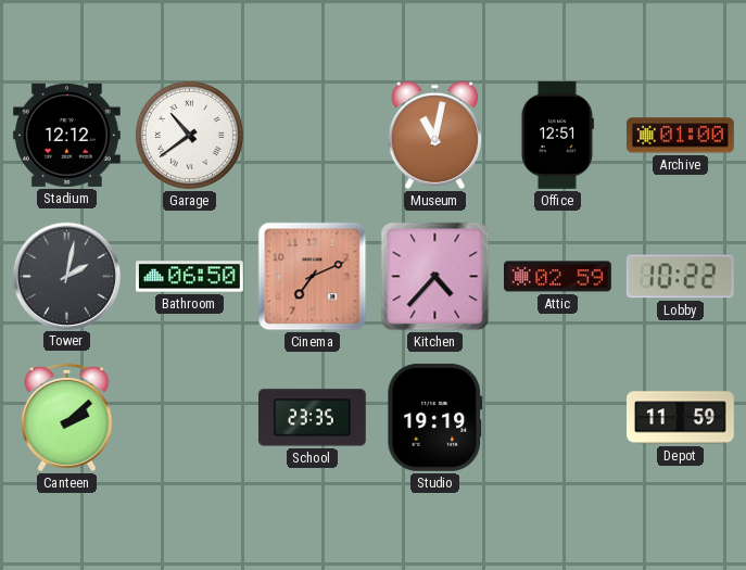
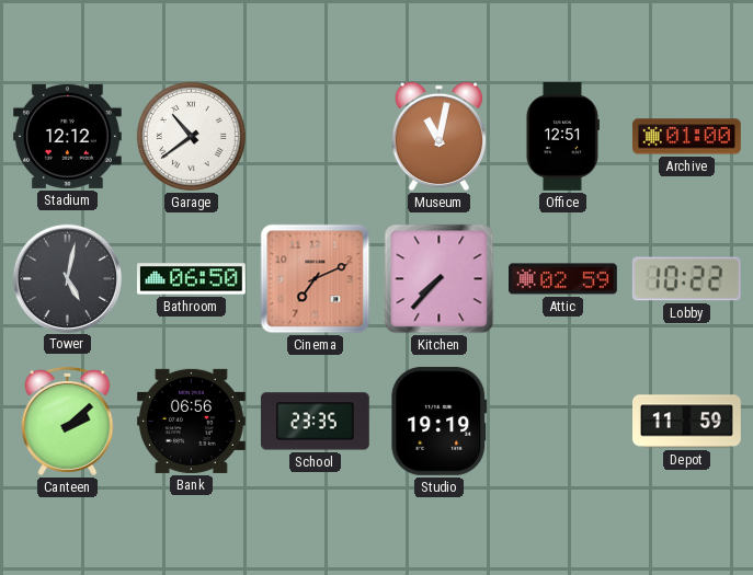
Tower: 2:02 -> 5:02 (67, 278)
Kitchen: 4:37 -> 7:37 (440, 279)
Bank: none -> 06:56 (191, 421)
